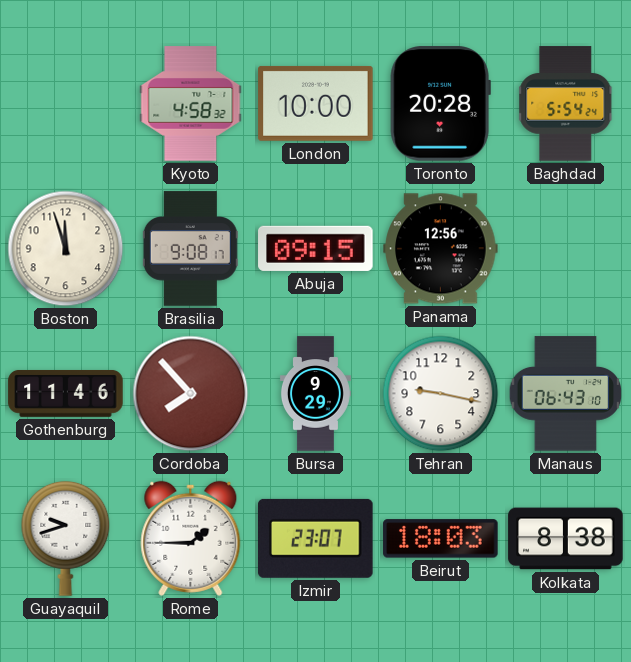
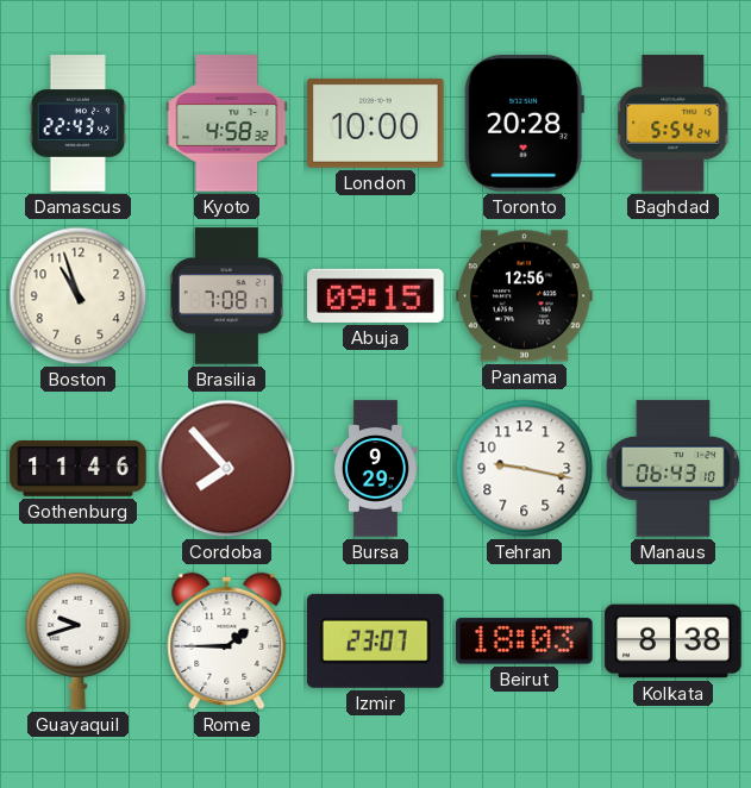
Damascus: none -> 22:43 (79, 124)
Boston: 11:57 -> 10:57 (79, 296)
Brasilia: 9:08 -> 7:08 (226, 296)
